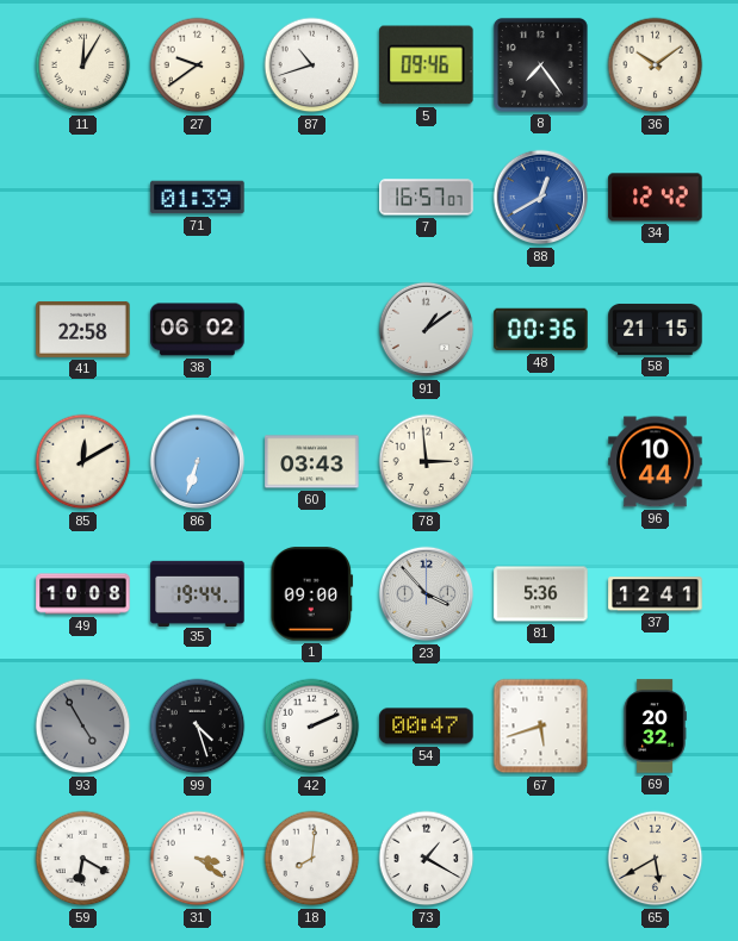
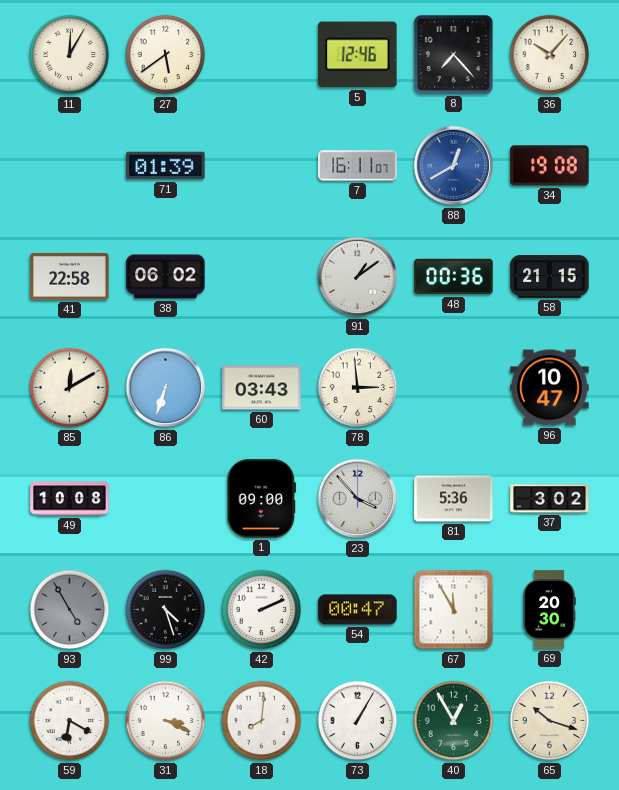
27: 9:39 -> 5:39 (166, 55)
87: 10:42 -> none (312, 66)
5: 09:46 -> 12:46 (358, 55)
8: 7:24 -> 7:23 (453, 54)
36: 10:09 -> 10:07 (550, 55)
7: 16:57 -> 16:11 (358, 166)
34: 12:42 -> 19:08 (550, 166)
96: 10:44 -> 10:47 (550, 388)
35: 19:44 -> none (198, 593)
37: 12:41 -> 3:02 (550, 499)
67: 5:42 -> 11:55 (454, 610)
69: 20:32 -> 20:30 (549, 610)
31: 3:21 -> 3:19 (166, 721)
73: 1:20 -> 1:05 (358, 721)
40: none -> 12:55 (454, 721)
65: 5:40 -> 10:18 (550, 721)
